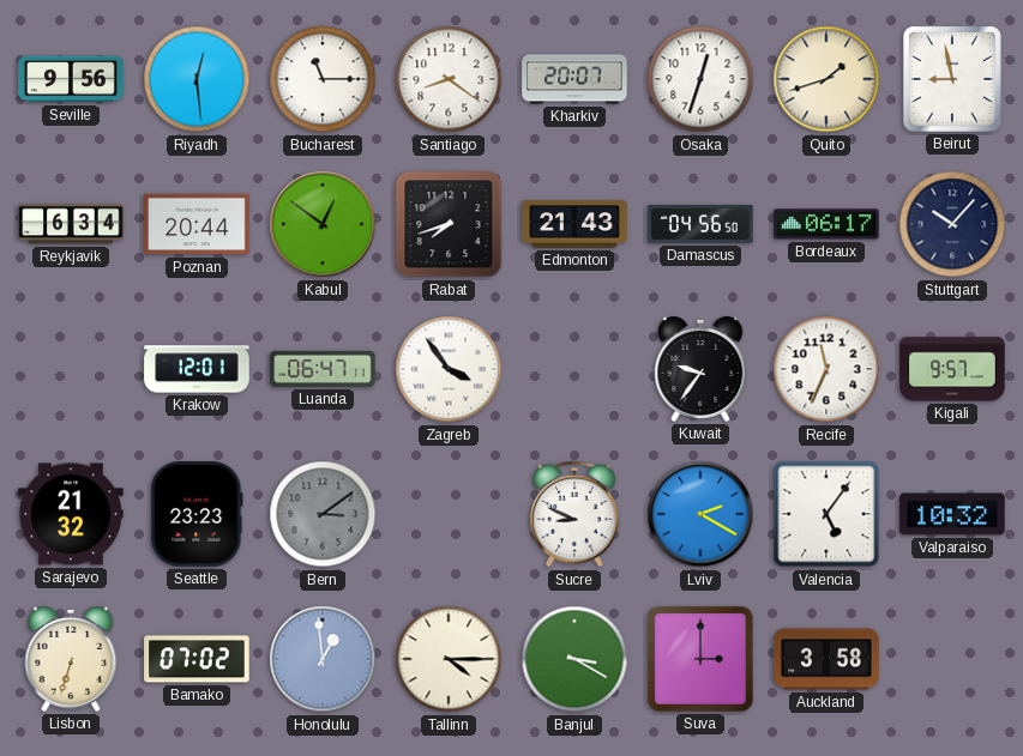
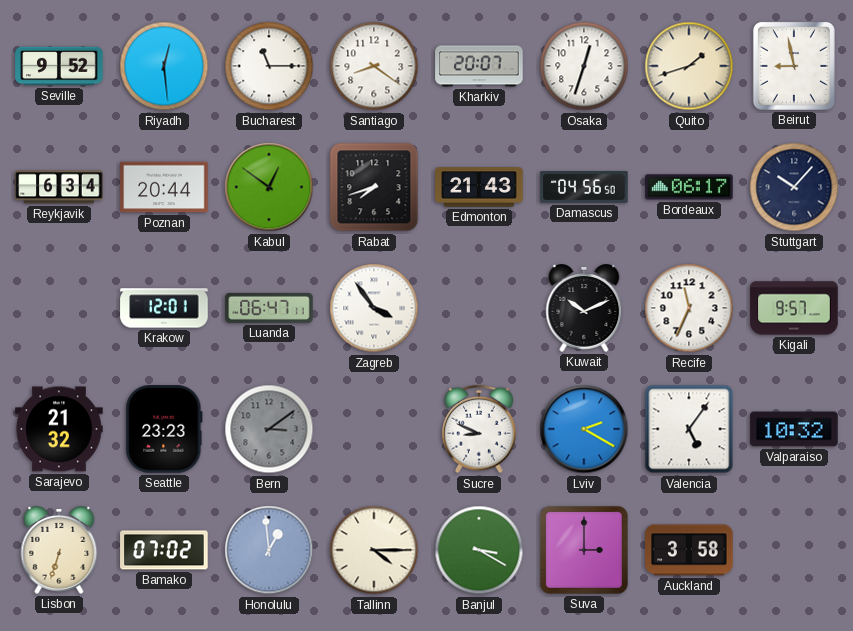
Seville: 9:56 -> 9:52 (59, 66)
Kuwait: 9:36 -> 10:11 (584, 309)
